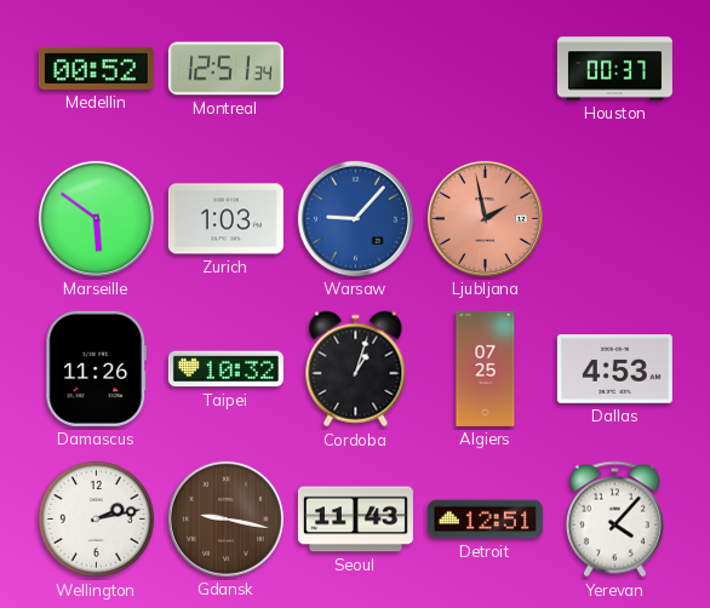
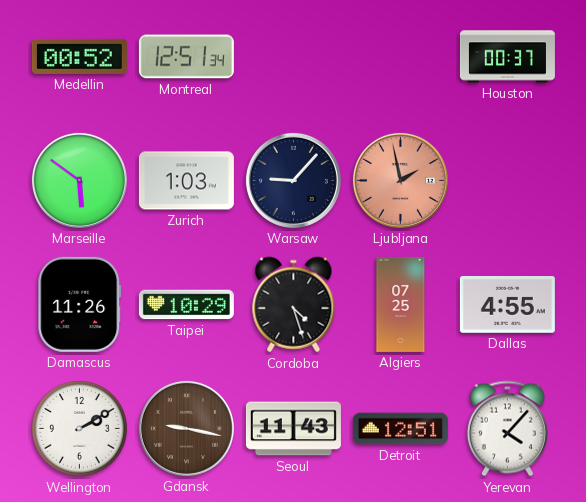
Warsaw dial: blue -> navy (293, 180)
Taipei: 10:32 -> 10:29 (186, 305)
Cordoba: 1:03 -> 4:27 (294, 305)
Dallas: 4:53 -> 4:55 (507, 305)
Wellington: 2:13 -> 2:10 (79, 428)
